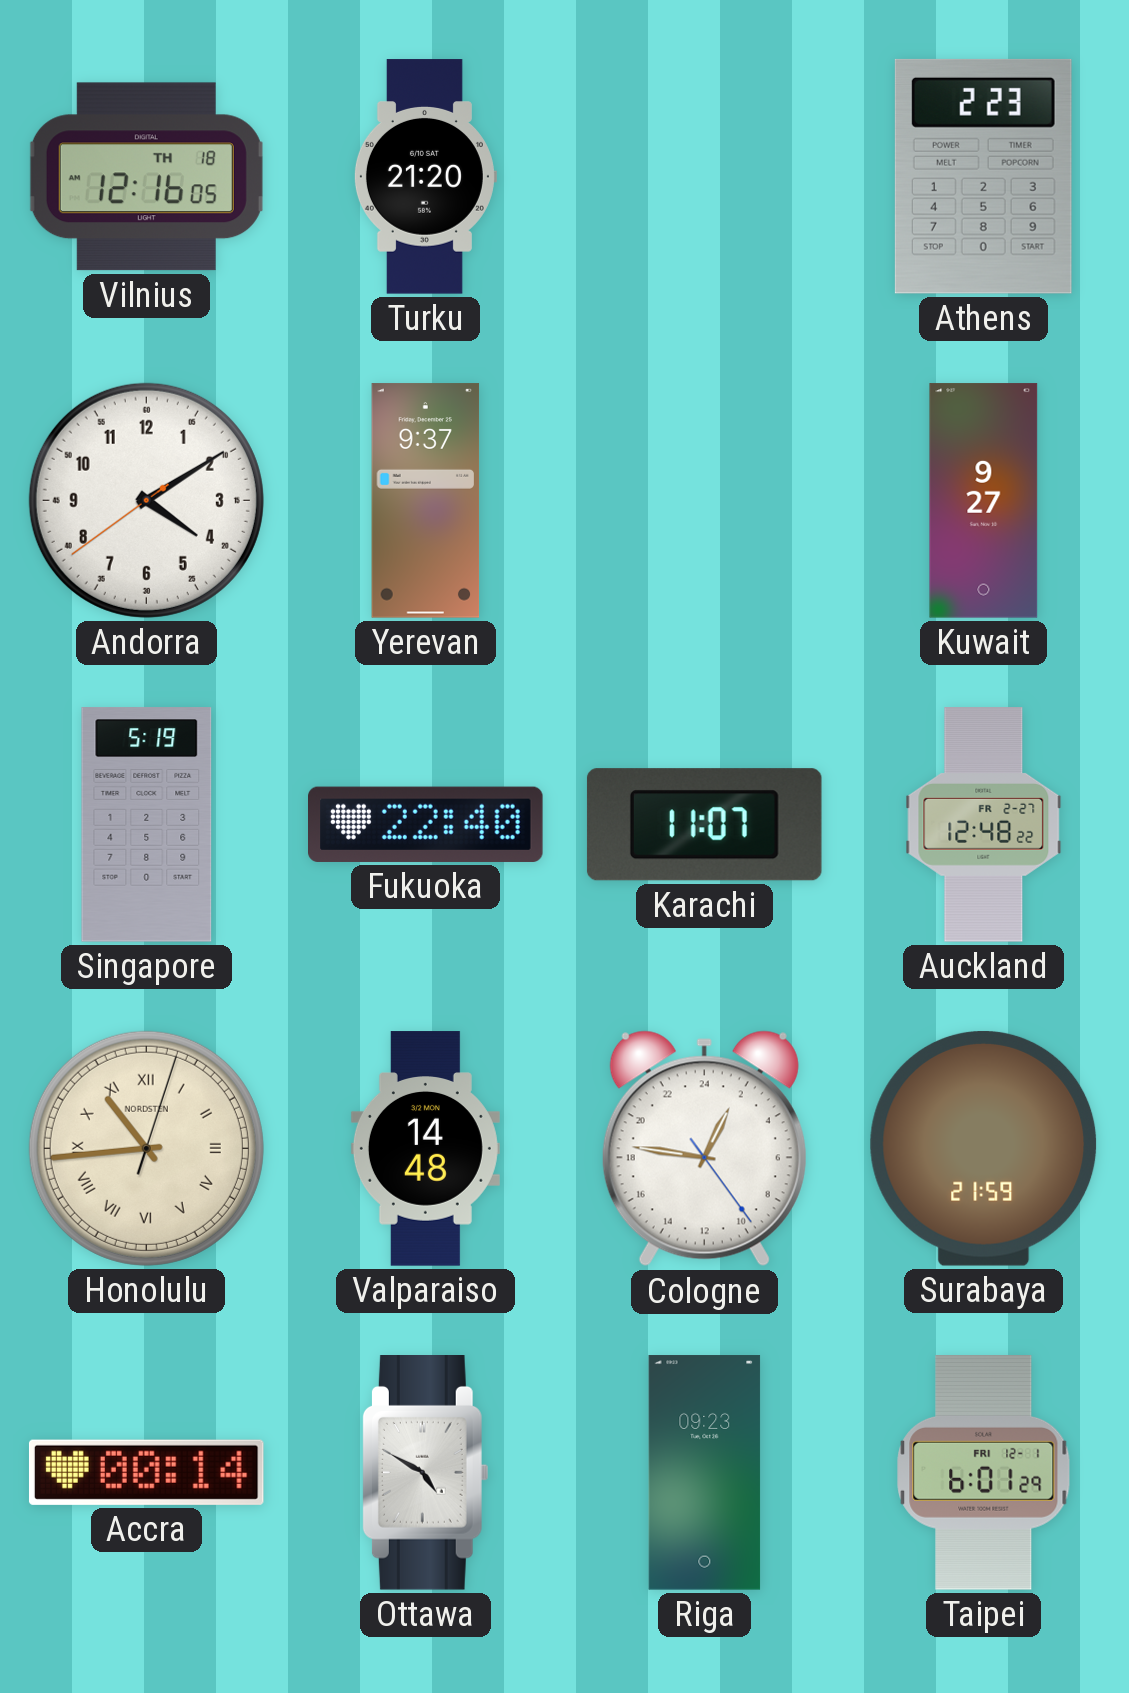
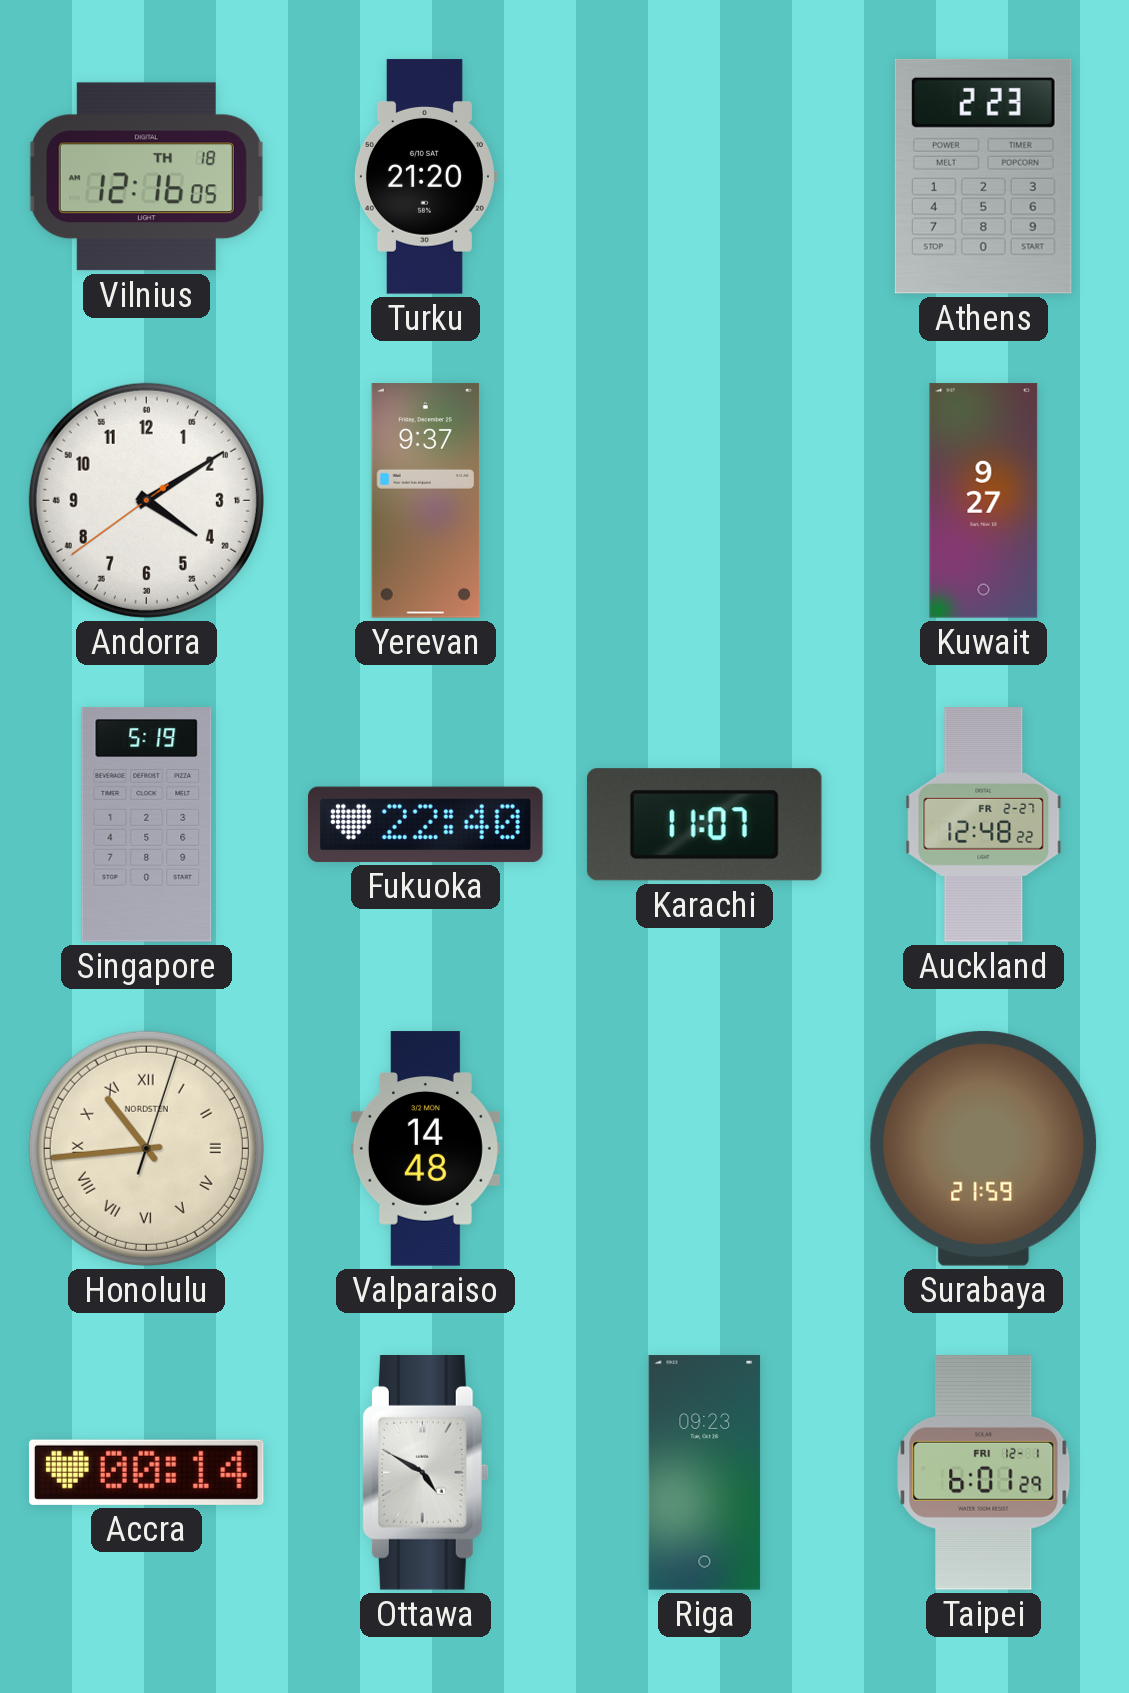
Cologne: 1:46 -> none (704, 1149)
